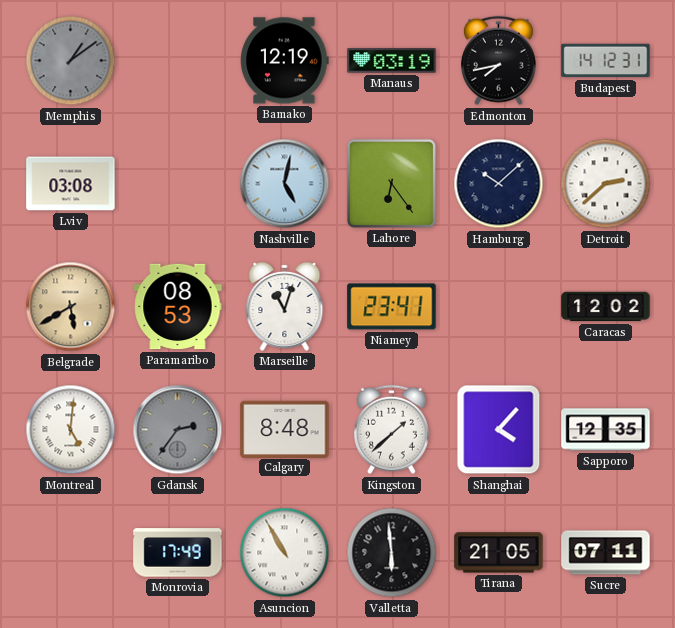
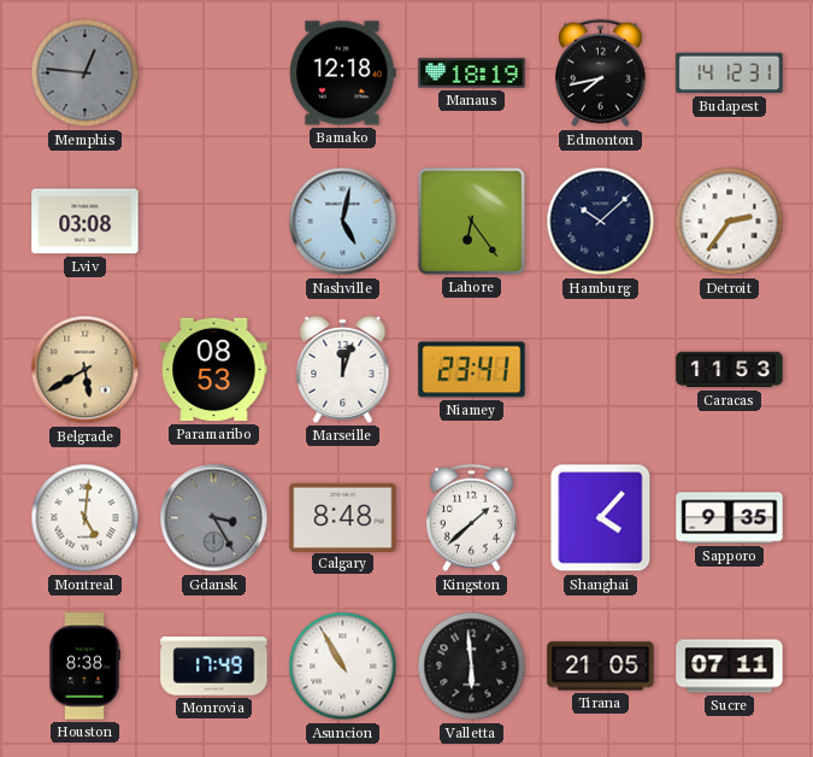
Memphis: 1:09 -> 12:46 (86, 74)
Bamako: 12:19 -> 12:18 (343, 74)
Manaus: 03:19 -> 18:19 (472, 74)
Detroit: 2:38 -> 2:36 (730, 222)
Marseille: 11:03 -> 12:03 (343, 369)
Caracas: 12:02 -> 11:53 (730, 370)
Gdansk: 2:36 -> 3:25 (214, 518)
Sapporo: 12:35 -> 9:35 (730, 518)
Houston: none -> 8:38 (84, 667)
